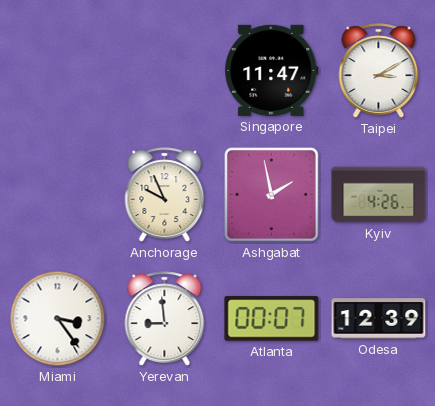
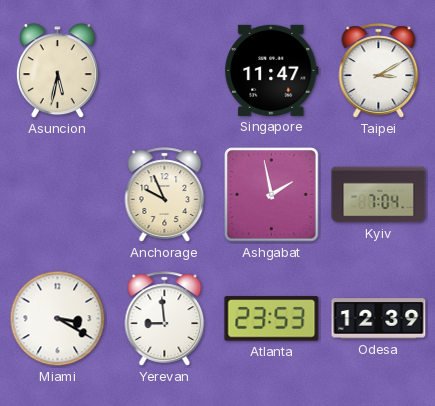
Asuncion: none -> 5:32 (57, 71)
Kyiv: 4:26 -> 7:04 (379, 195)
Miami: 3:24 -> 3:20 (58, 319)
Atlanta: 00:07 -> 23:53 (272, 319)
